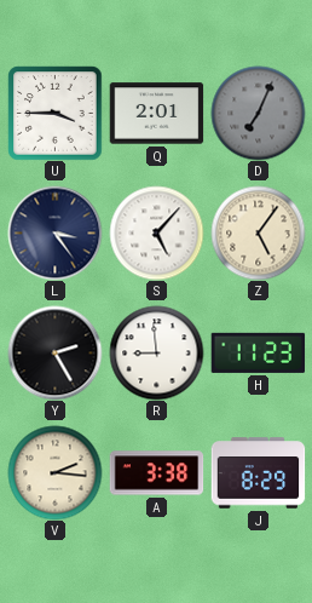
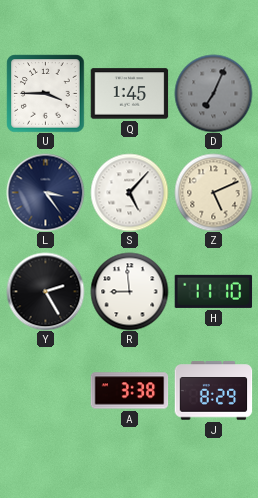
Q: 2:01 -> 1:45 (129, 94)
Z: 5:06 -> 5:11 (213, 192)
H: 11:23 -> 11:10 (213, 291)
V: 2:16 -> none (54, 472)
